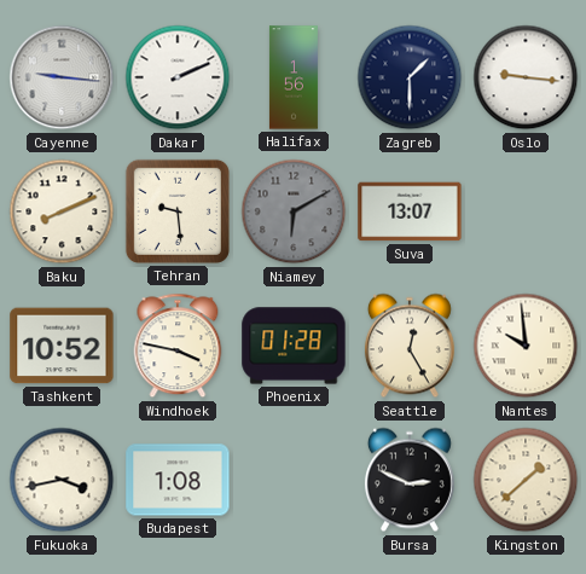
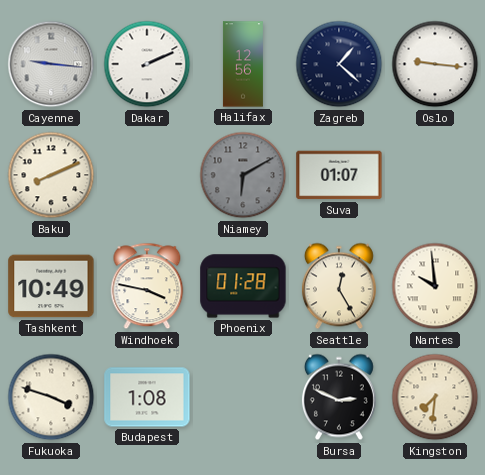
Halifax: 1:56 -> 12:56 (243, 64)
Zagreb: 1:30 -> 1:22 (339, 64)
Tehran: 9:29 -> none (178, 211)
Suva: 13:07 -> 01:07 (339, 175)
Tashkent: 10:52 -> 10:49 (51, 286)
Fukuoka: 3:43 -> 3:48 (51, 397)
Kingston: 1:38 -> 7:31 (435, 397)
